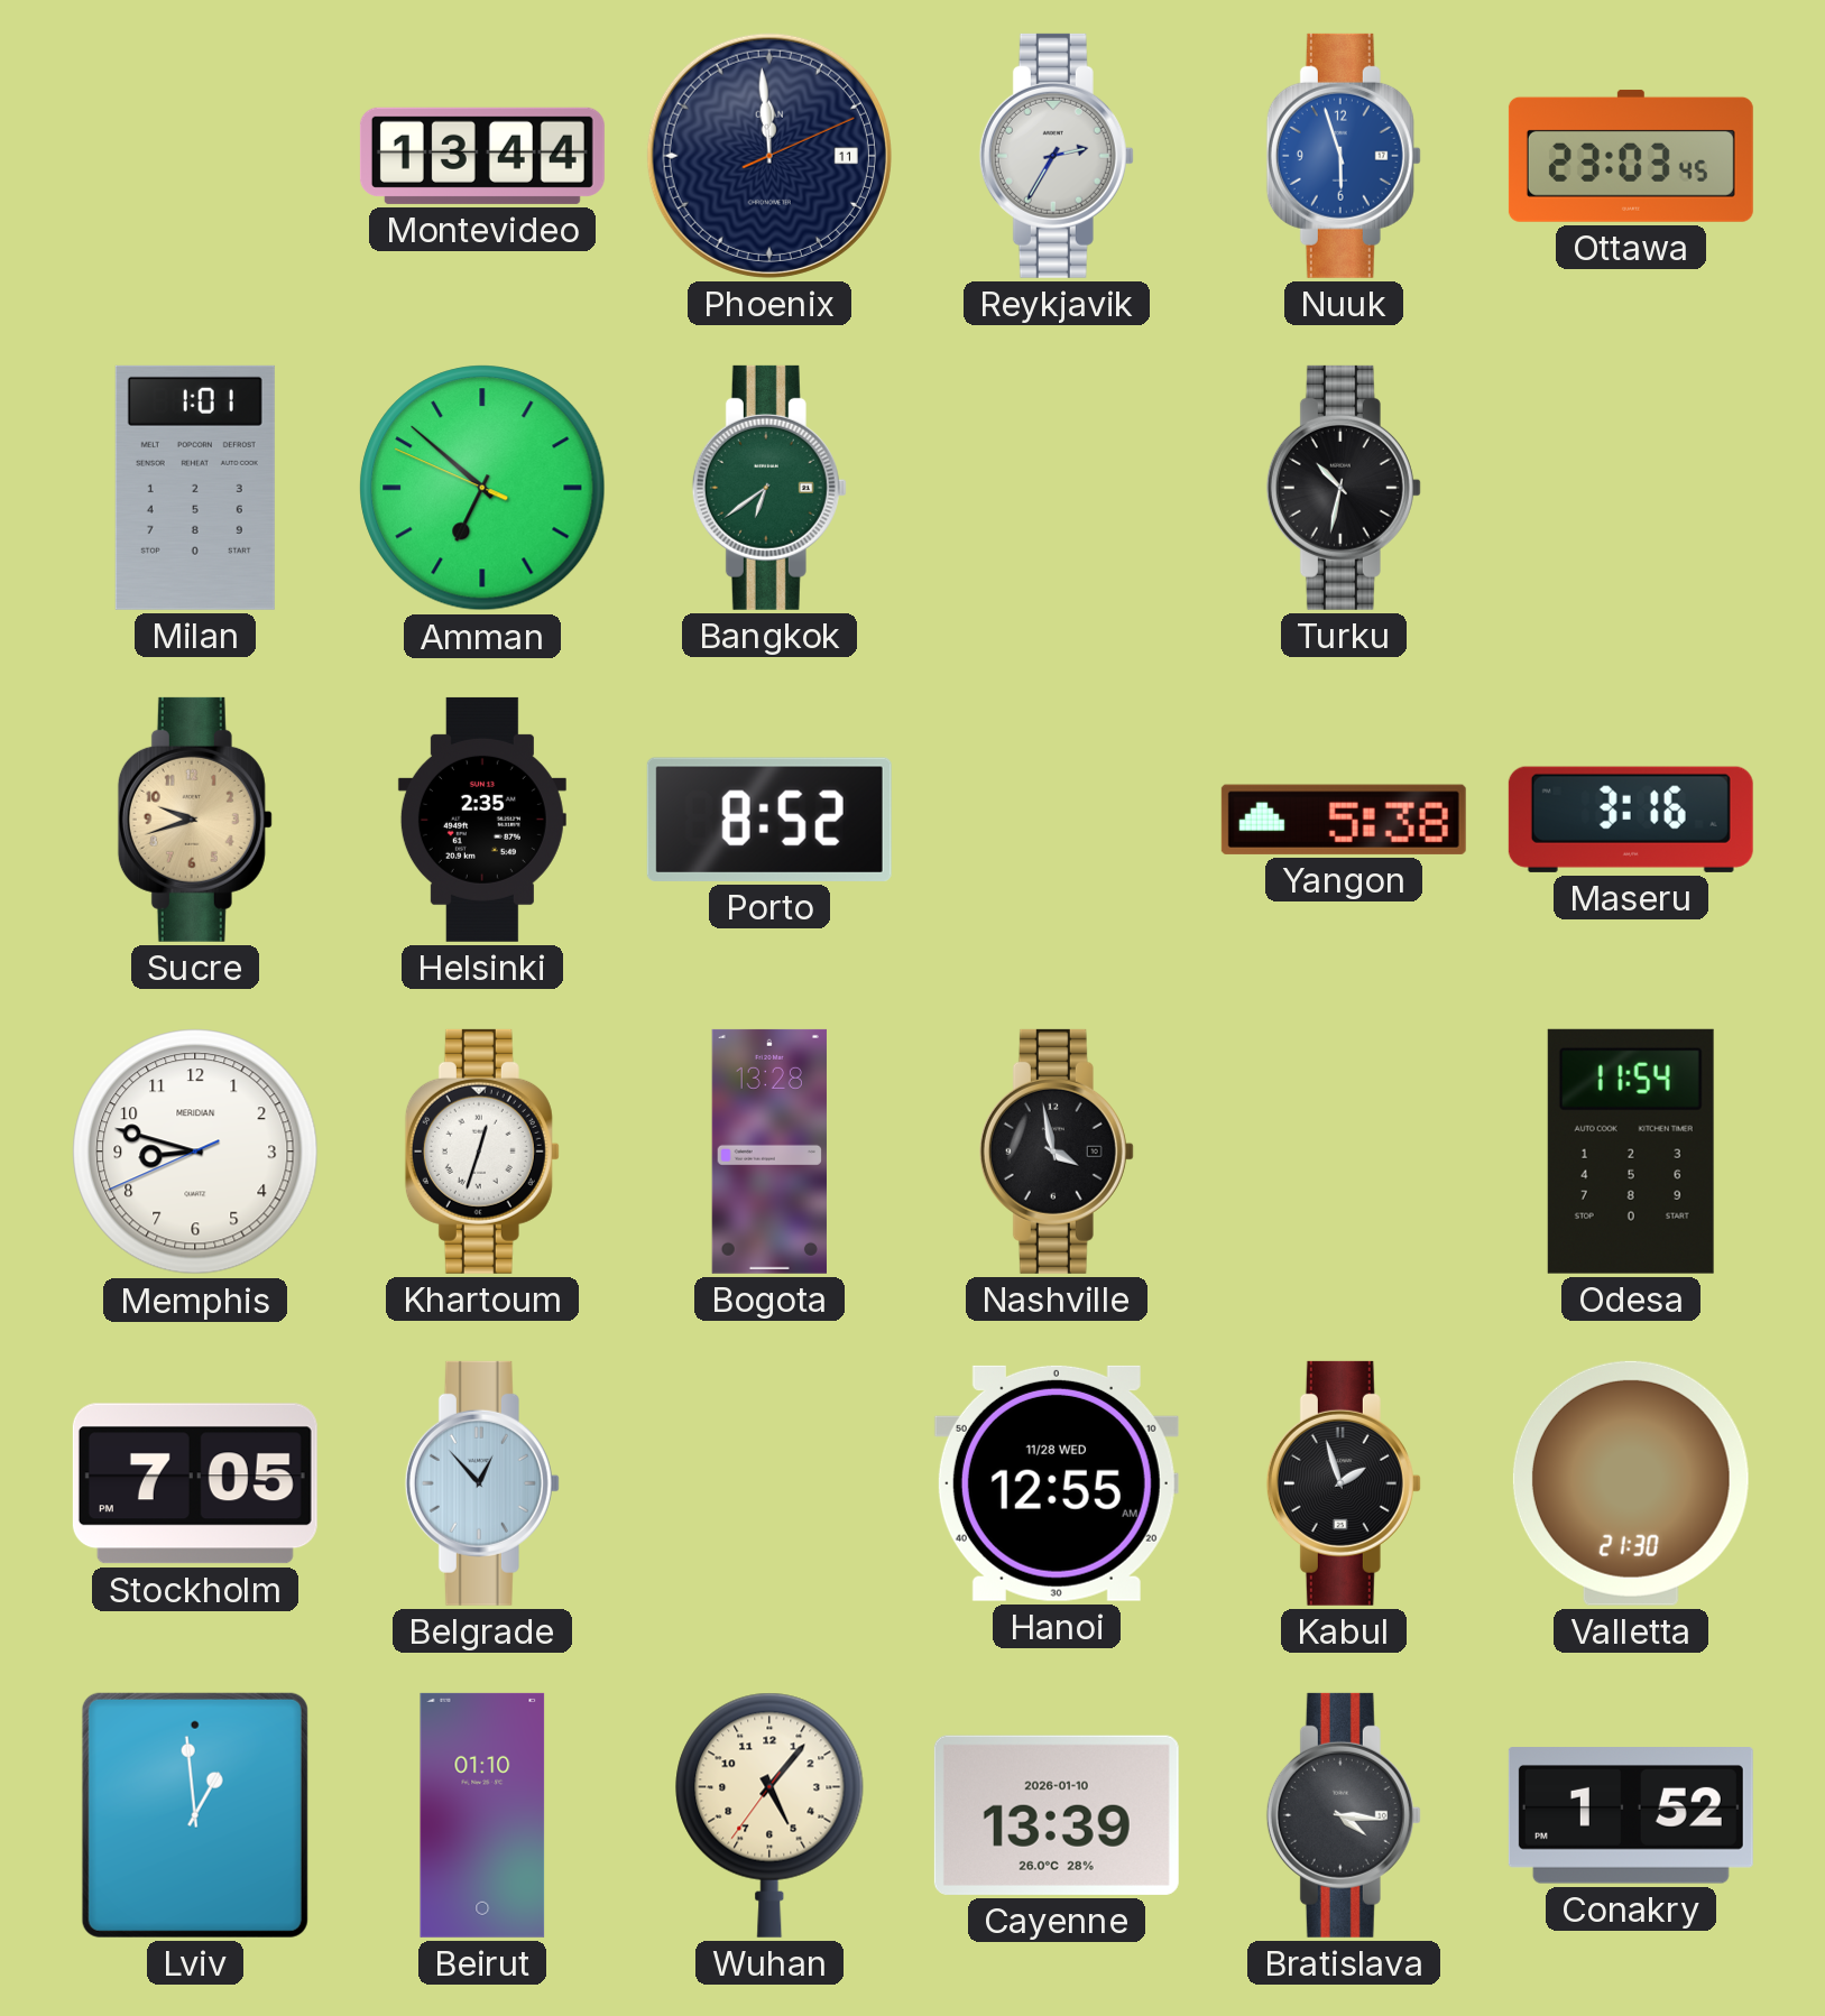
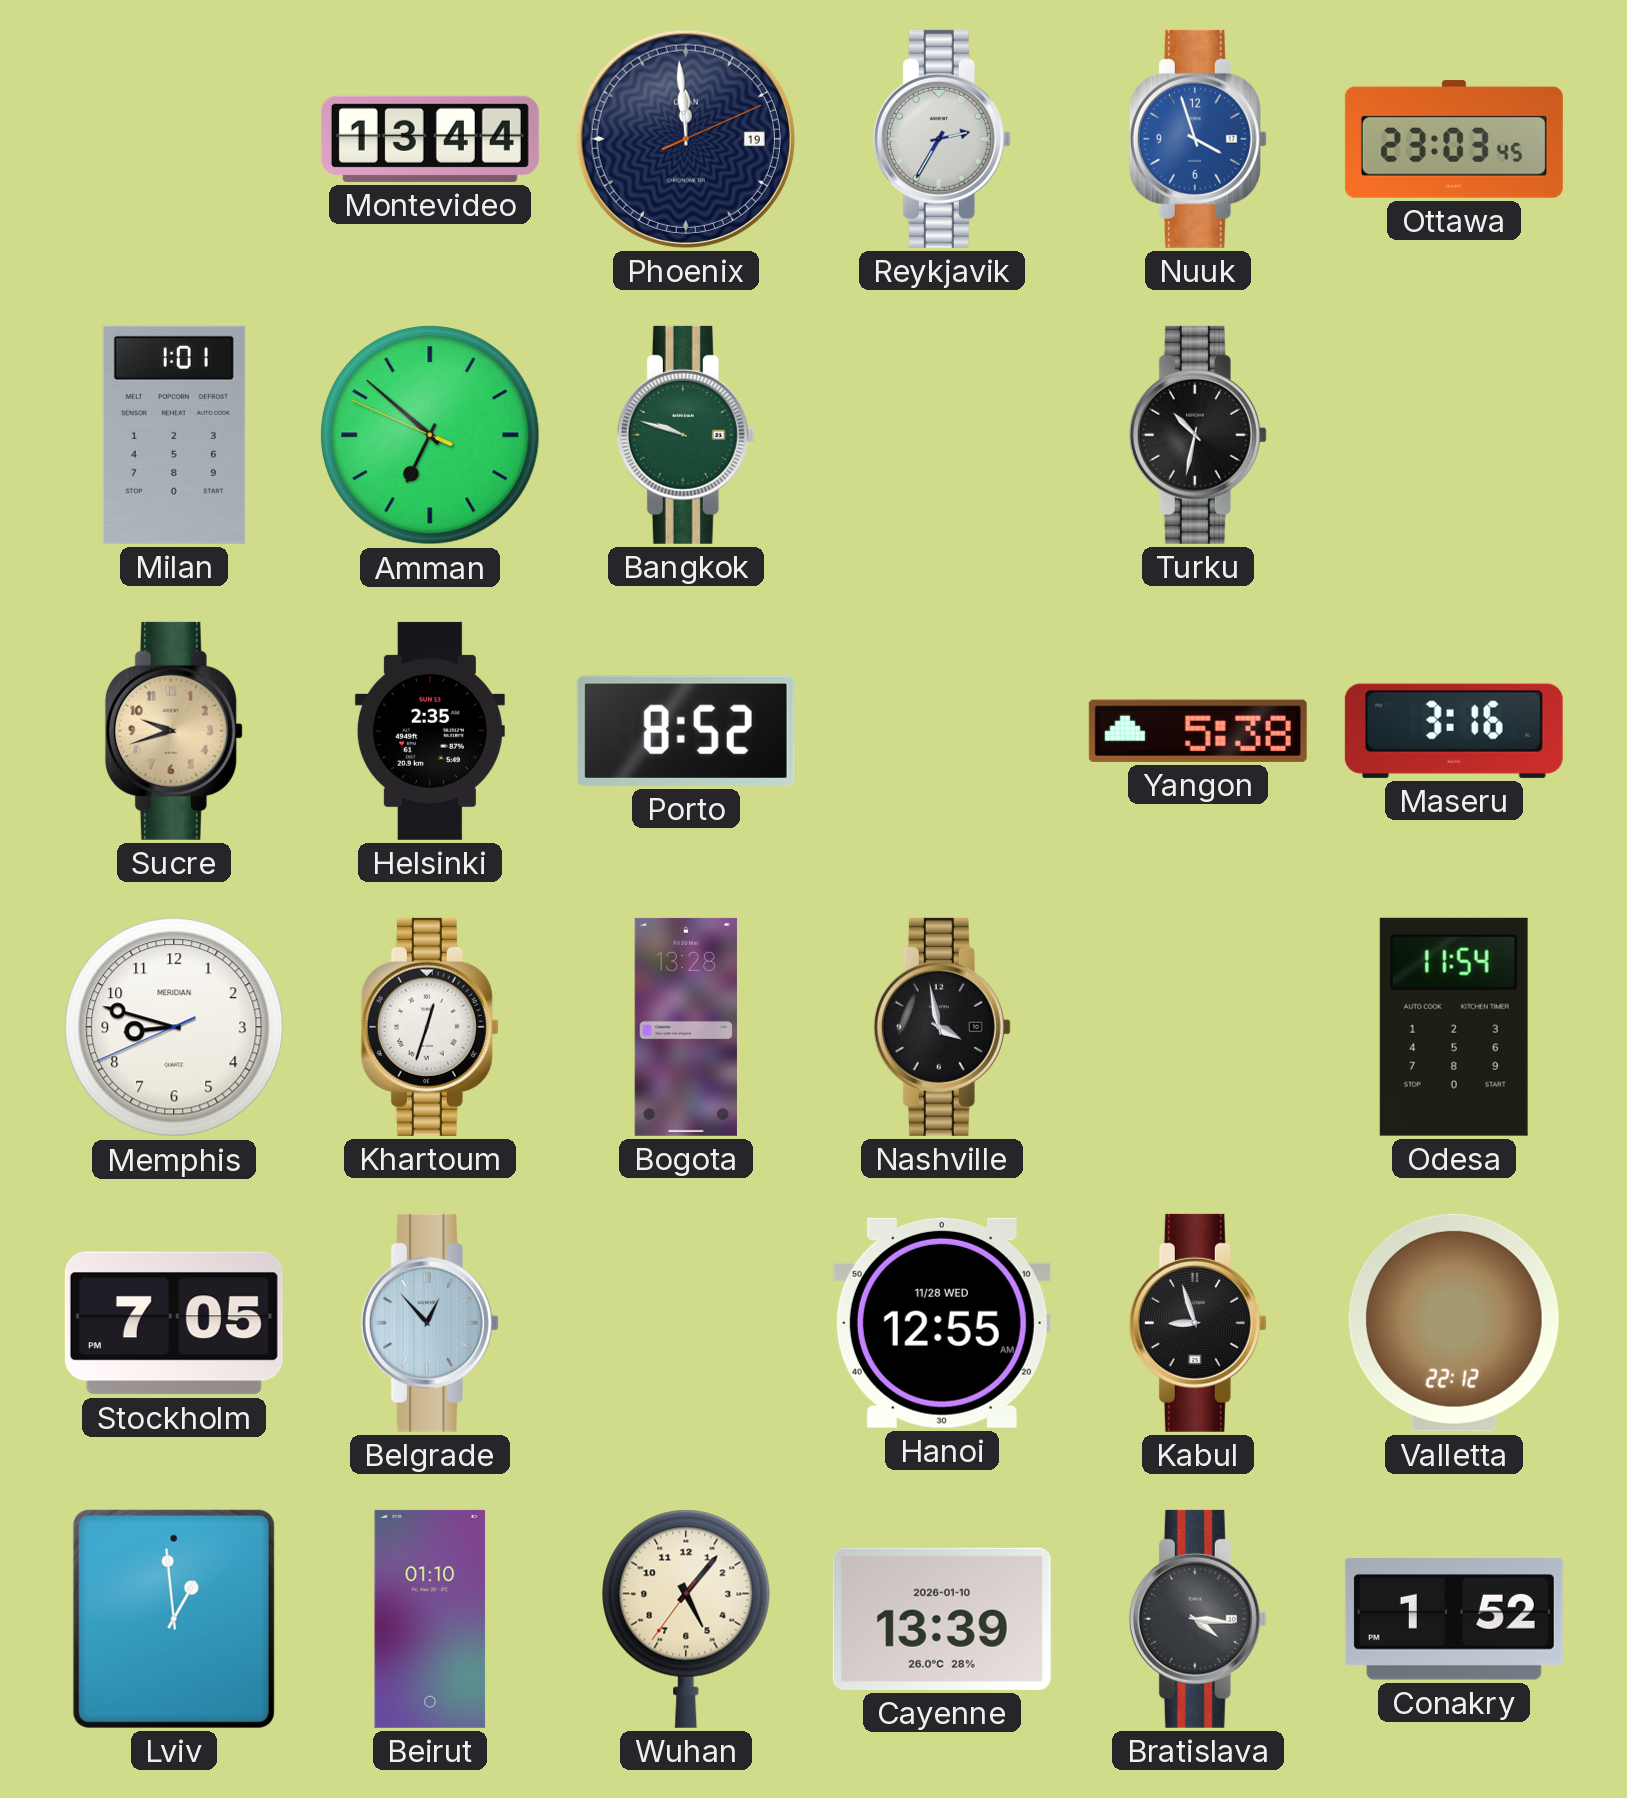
Phoenix date: 11 -> 19 (686, 139)
Nuuk: 5:57 -> 3:57 (1198, 139)
Bangkok: 6:39 -> 9:48 (686, 435)
Kabul: 1:57 -> 8:57 (1198, 1323)
Valletta: 21:30 -> 22:12 (1454, 1323)
